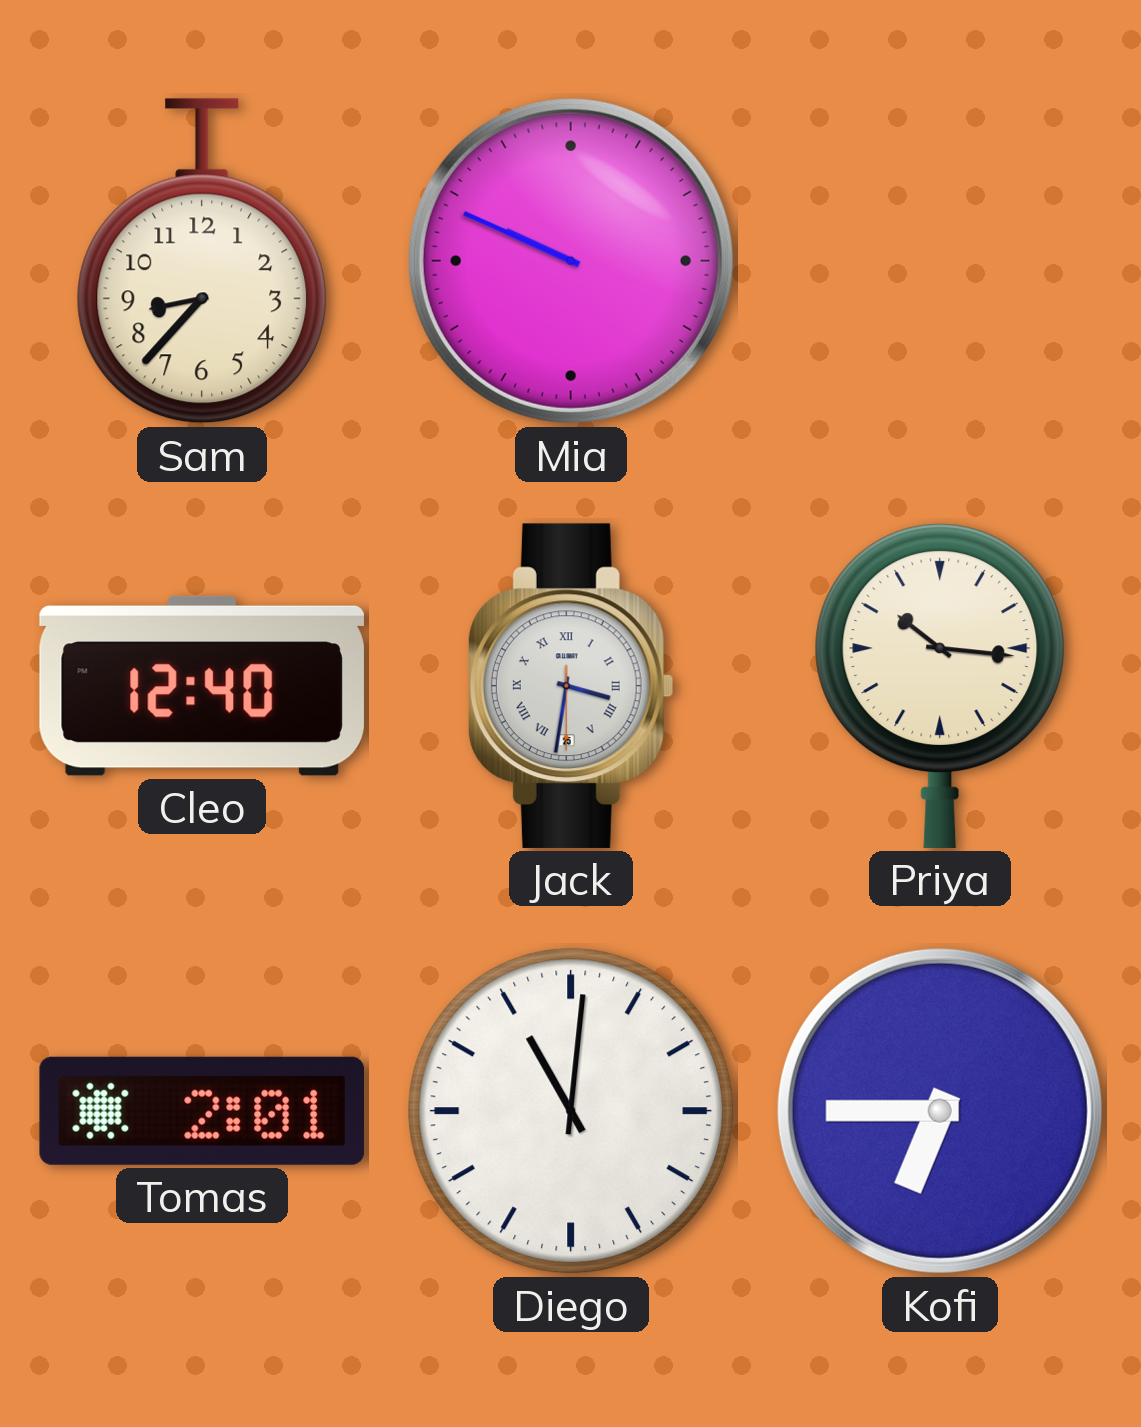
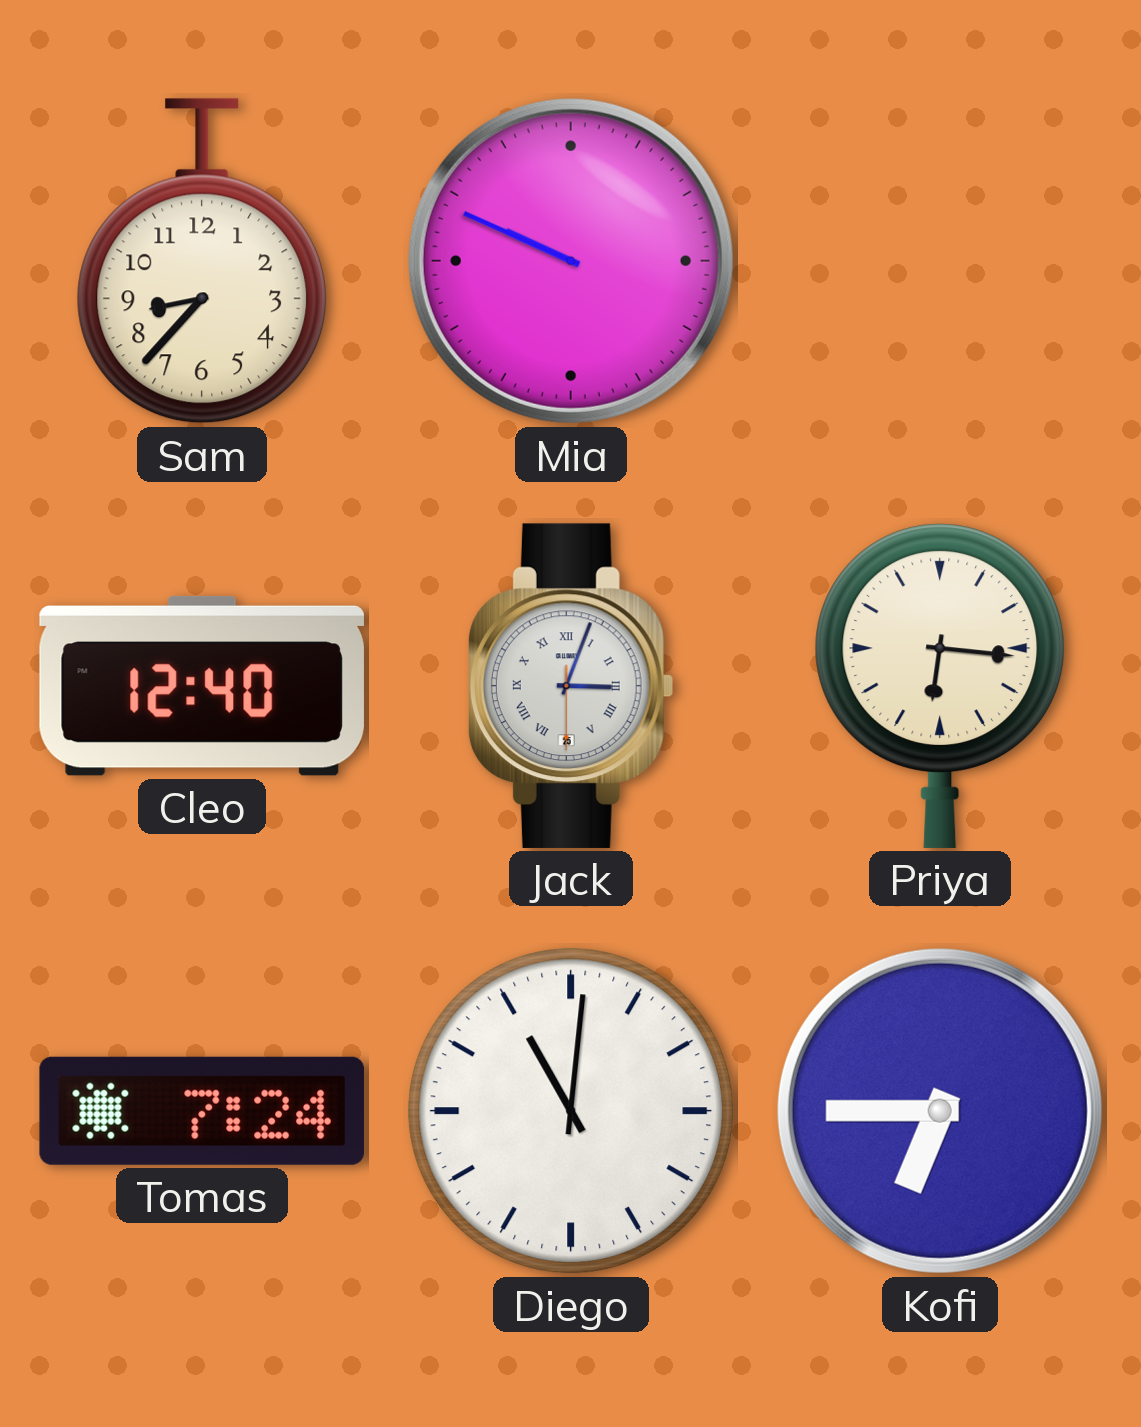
Jack: 3:31 -> 3:03 (571, 686)
Priya: 10:16 -> 6:16 (940, 686)
Tomas: 2:01 -> 7:24 (202, 1111)
